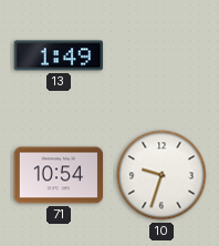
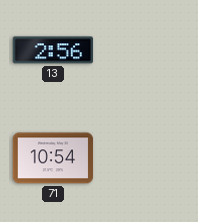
13: 1:49 -> 2:56 (53, 50)
10: 9:33 -> none (161, 175)
